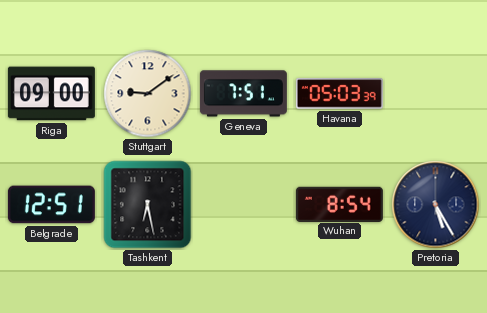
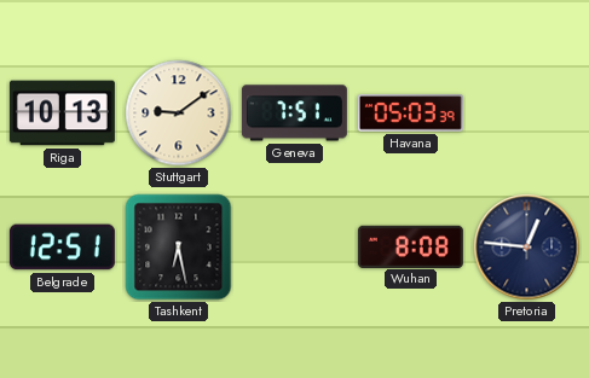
Riga: 09:00 -> 10:13 (62, 114)
Wuhan: 8:54 -> 8:08 (410, 246)
Pretoria: 5:25 -> 12:46 (527, 248)
